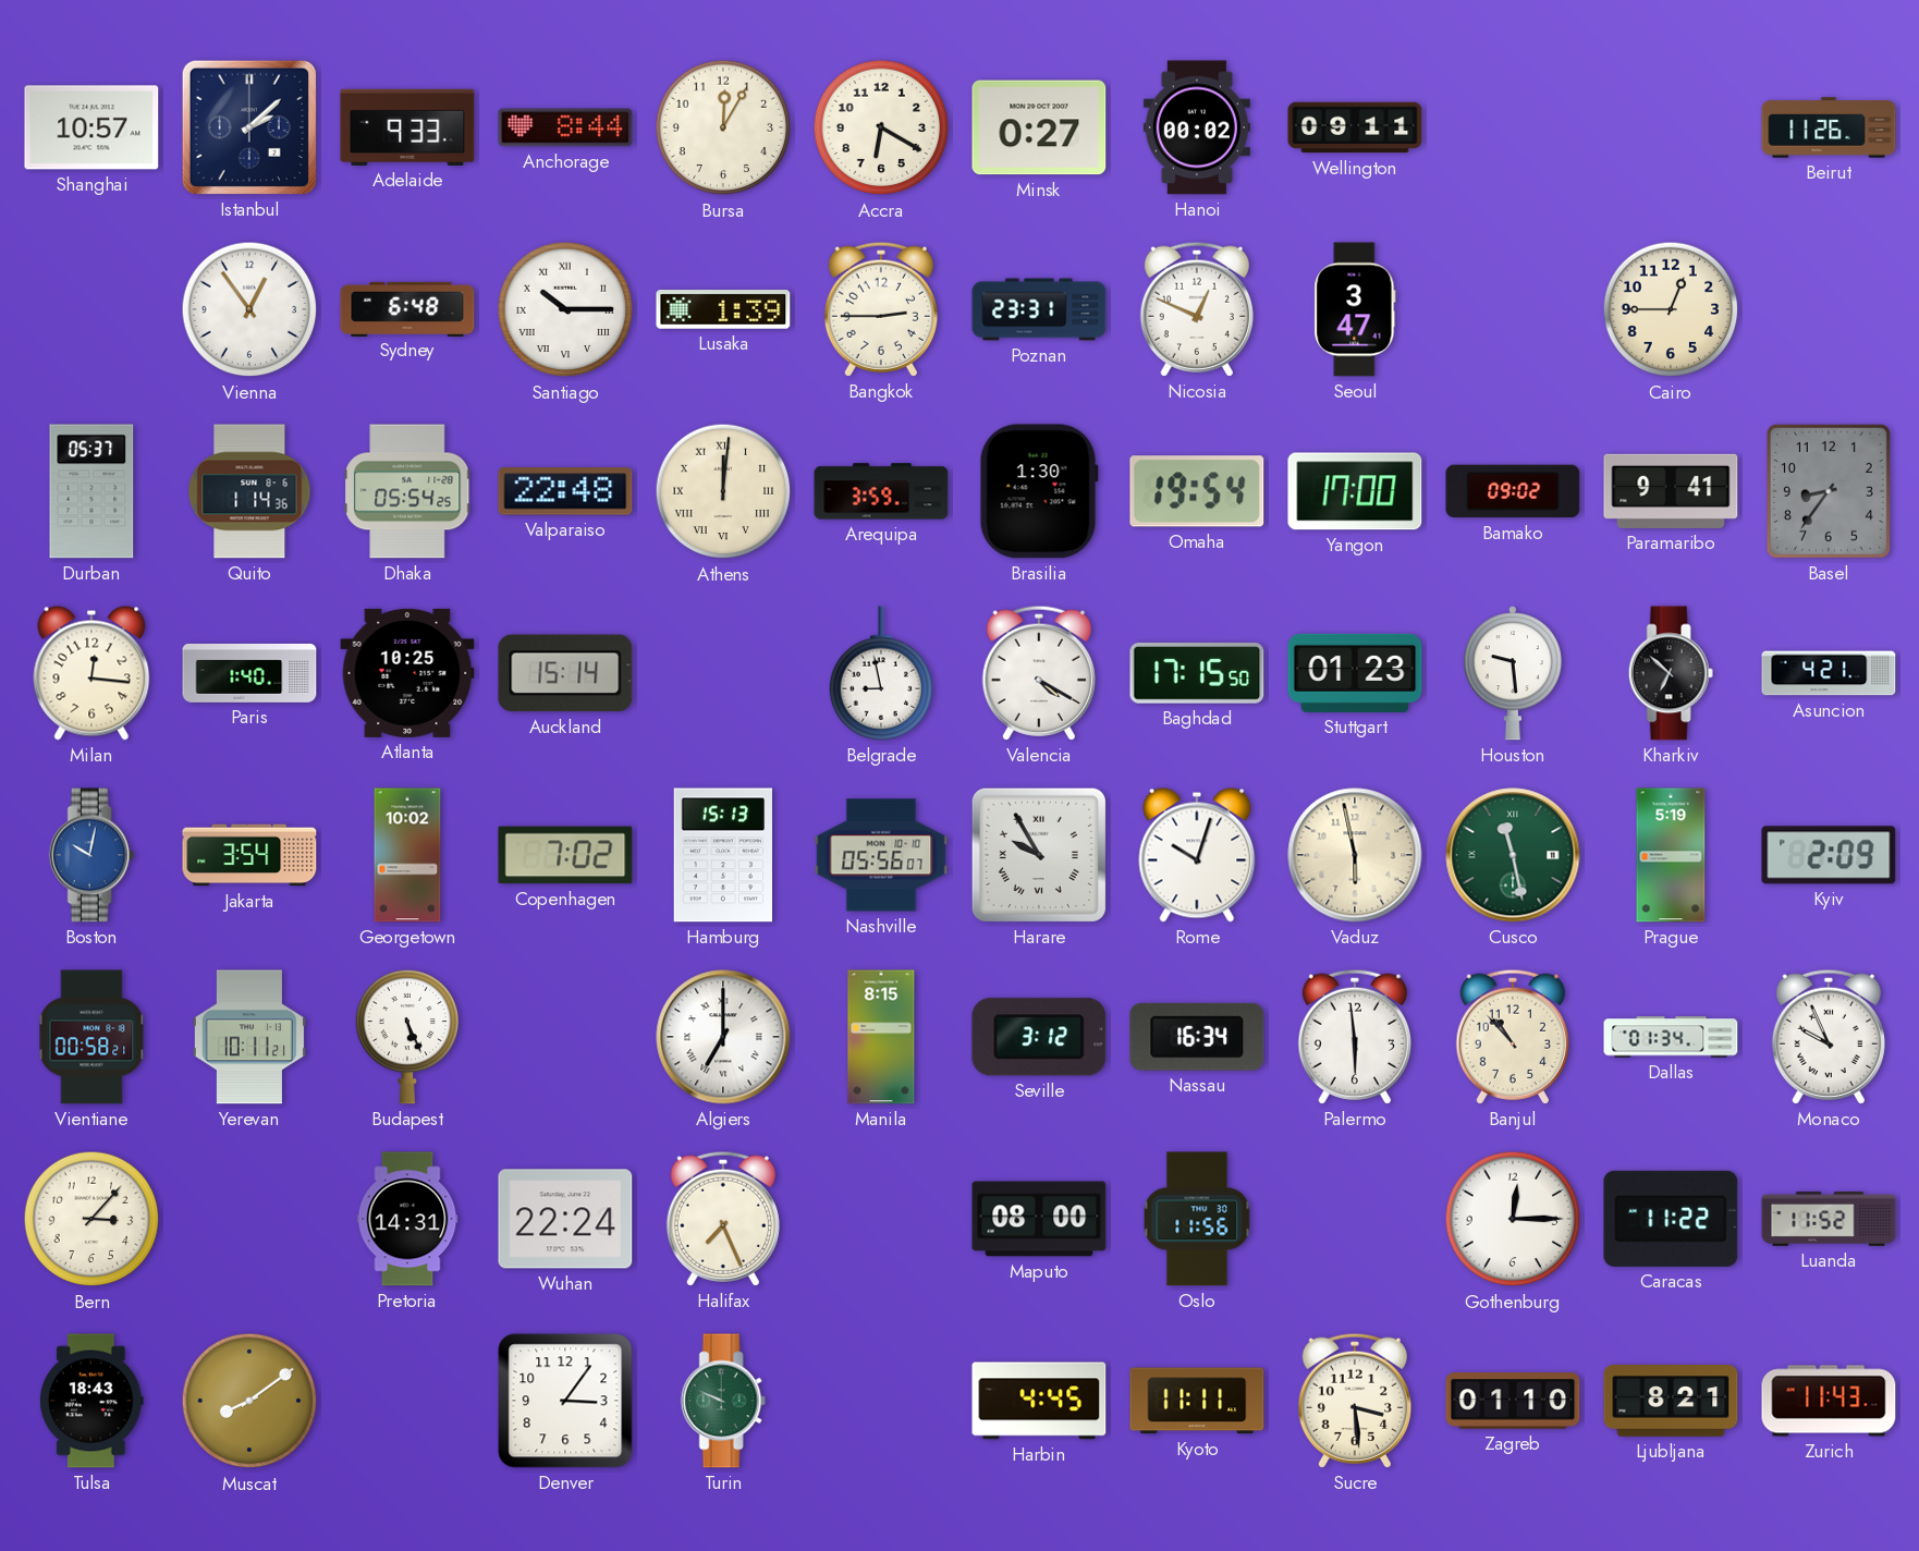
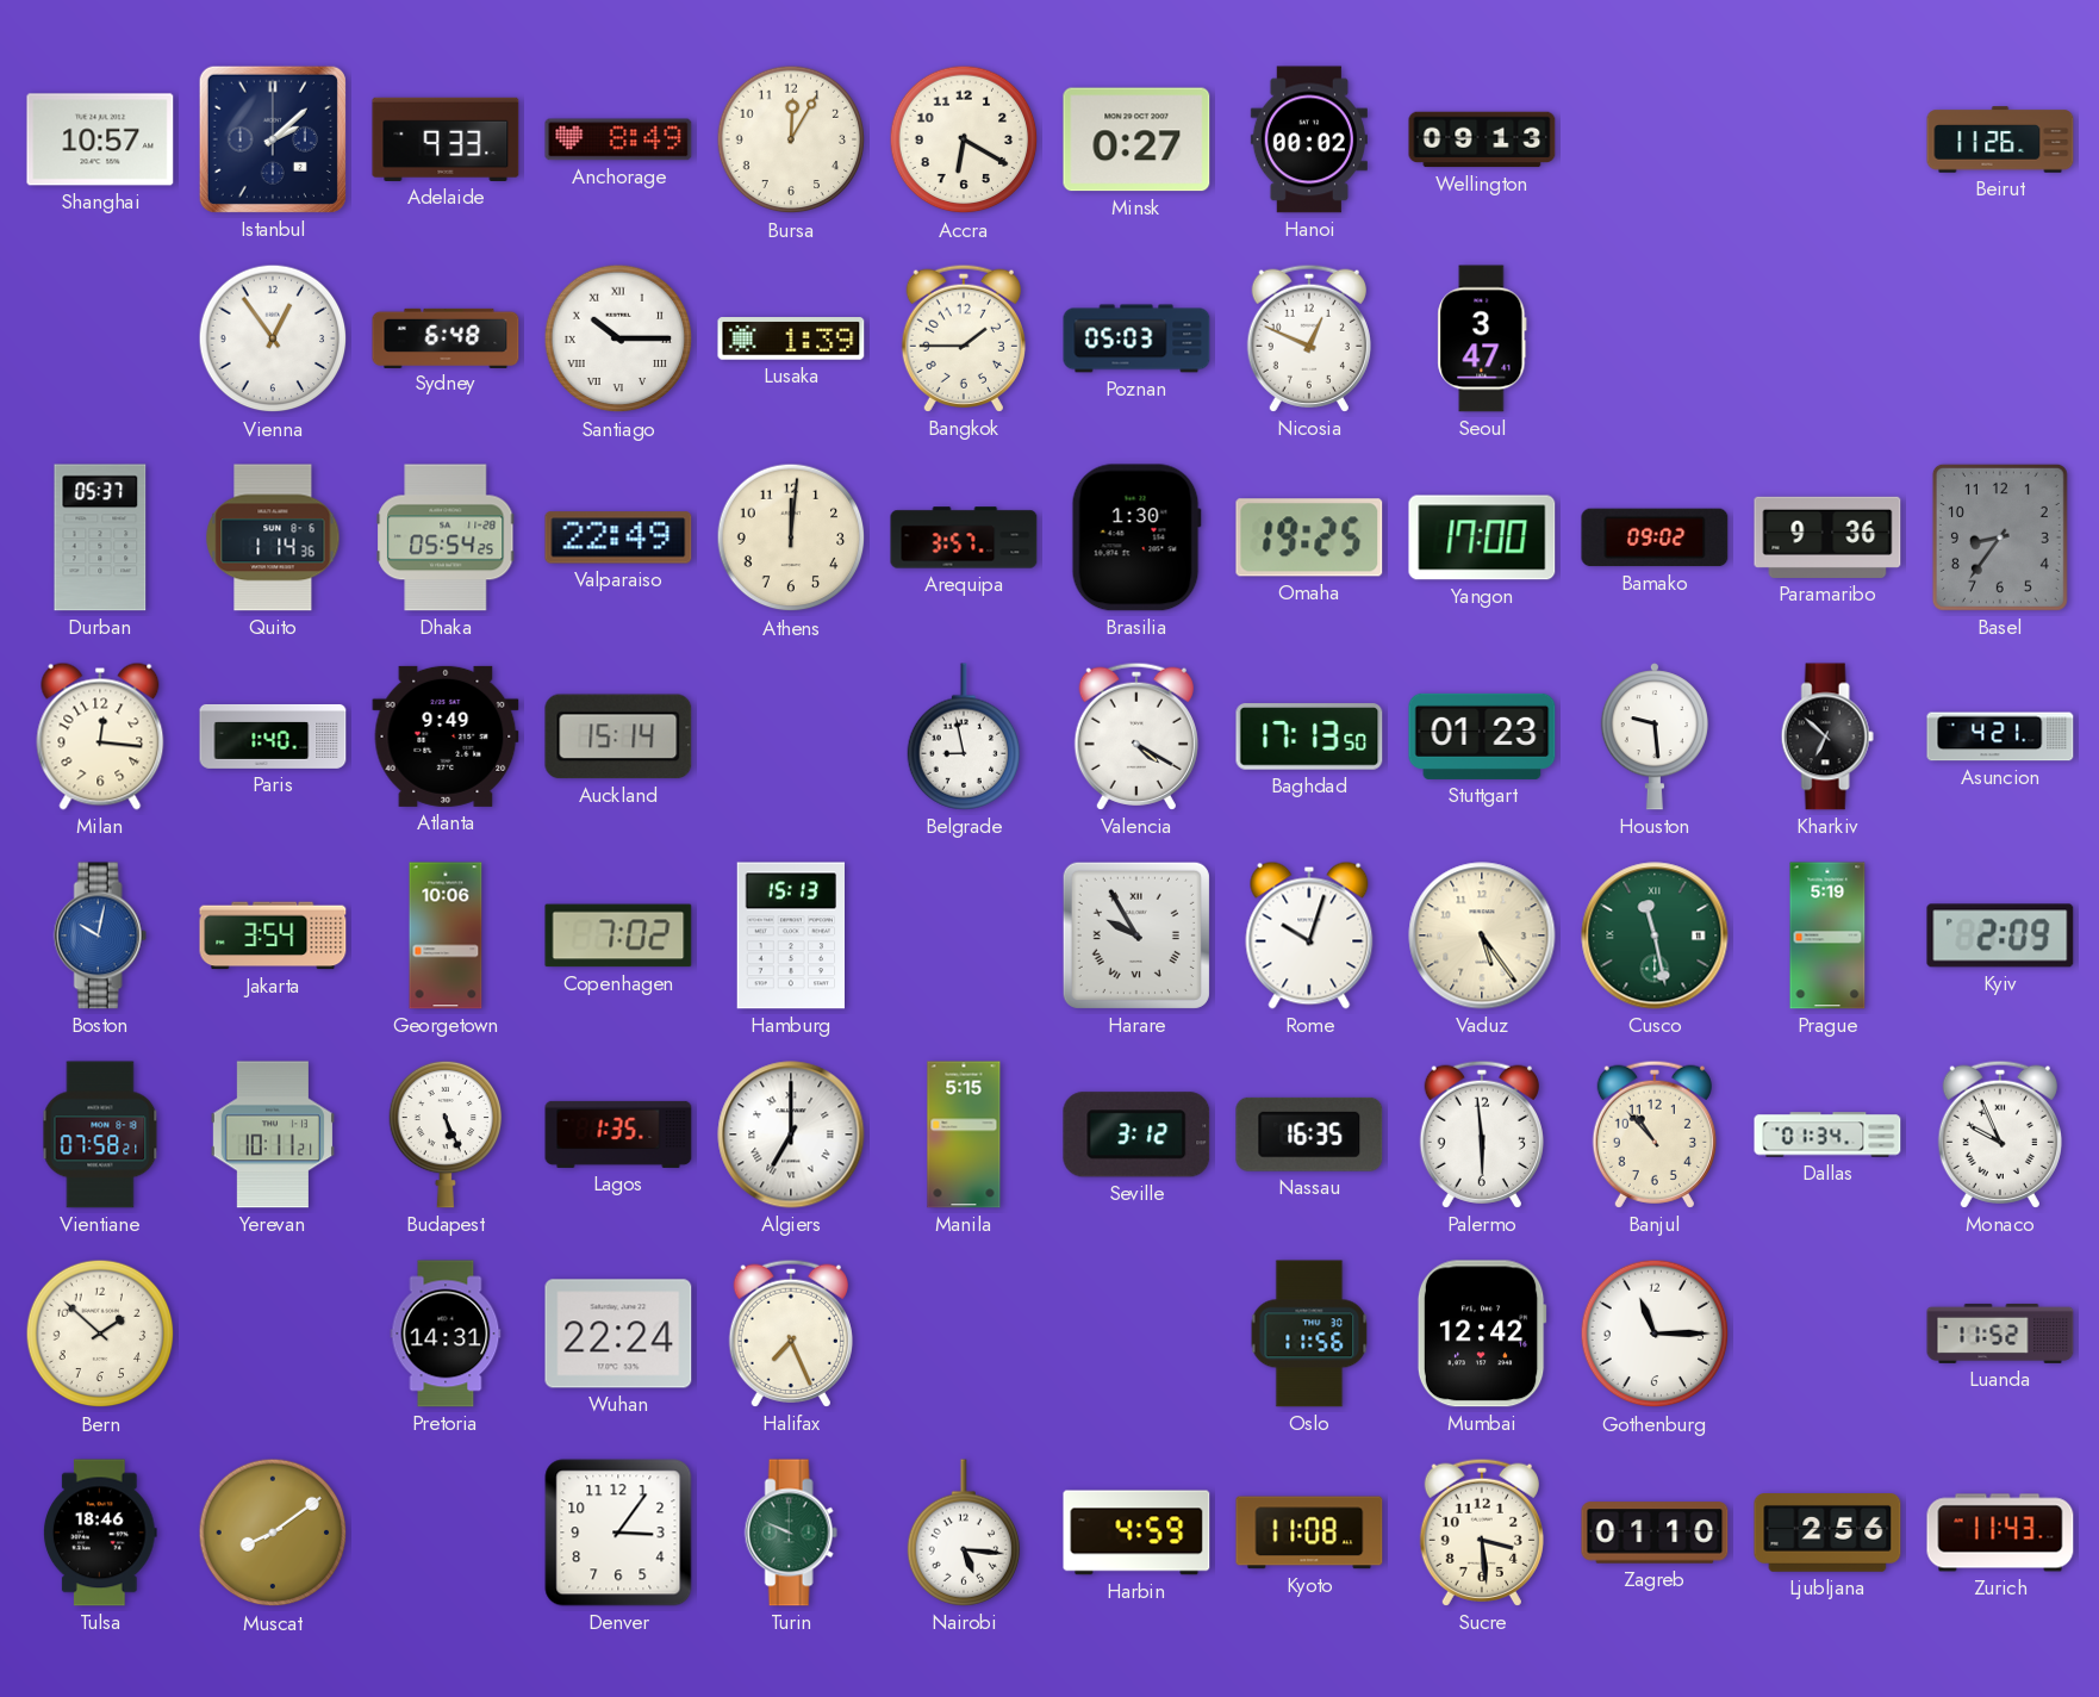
Anchorage: 8:44 -> 8:49 (618, 139)
Wellington: 09:11 -> 09:13 (1482, 139)
Bangkok: 2:45 -> 1:45 (964, 338)
Poznan: 23:31 -> 05:03 (1136, 338)
Cairo: 12:45 -> none (1671, 309)
Valparaiso: 22:48 -> 22:49 (618, 537)
Athens numerals: Roman -> Arabic (791, 537)
Arequipa: 3:59 -> 3:57 (964, 537)
Omaha: 19:54 -> 19:25 (1309, 537)
Paramaribo: 9:41 -> 9:36 (1827, 537)
Atlanta: 10:25 -> 9:49 (446, 736)
Baghdad: 17:15 -> 17:13 (1309, 736)
Georgetown: 10:02 -> 10:06 (446, 935)
Nashville: 05:56 -> none (881, 855)
Vaduz: 5:58 -> 5:24 (1482, 935)
Vientiane: 00:58 -> 07:58 (100, 1135)
Lagos: none -> 1:35 (618, 1135)
Manila: 8:15 -> 5:15 (964, 1135)
Nassau: 16:34 -> 16:35 (1309, 1135)
Bern: 3:07 -> 1:52 (100, 1334)
Maputo: 08:00 -> none (1039, 1219)
Mumbai: none -> 12:42 (1482, 1334)
Gothenburg: 12:15 -> 11:15 (1655, 1334)
Caracas: 11:22 -> none (1671, 1219)
Tulsa: 18:43 -> 18:46 (100, 1533)
Nairobi: none -> 5:16 (964, 1533)
Harbin: 4:45 -> 4:59 (1136, 1533)
Kyoto: 11:11 -> 11:08 (1309, 1533)
Ljubljana: 8:21 -> 2:56 (1827, 1533)
